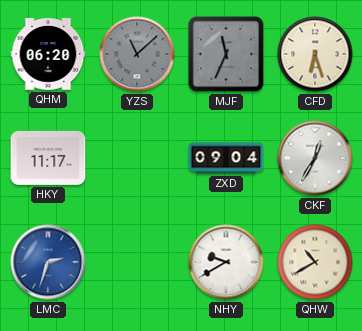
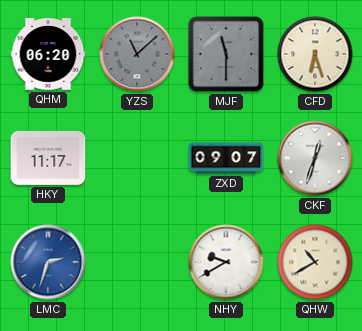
MJF: 11:34 -> 11:30 (226, 54)
ZXD: 09:04 -> 09:07 (226, 158)
CKF: 12:35 -> 12:33 (315, 158)
